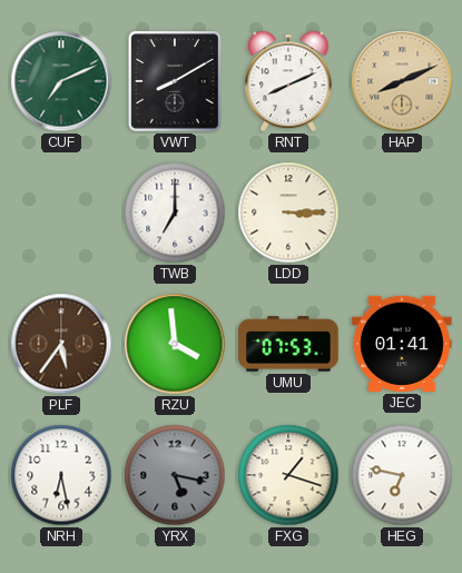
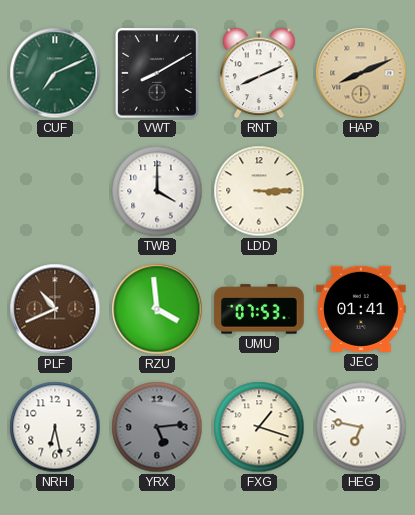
TWB: 7:00 -> 4:00 (157, 191)
PLF: 5:36 -> 10:41 (55, 309)
YRX: 5:17 -> 5:14 (157, 427)
